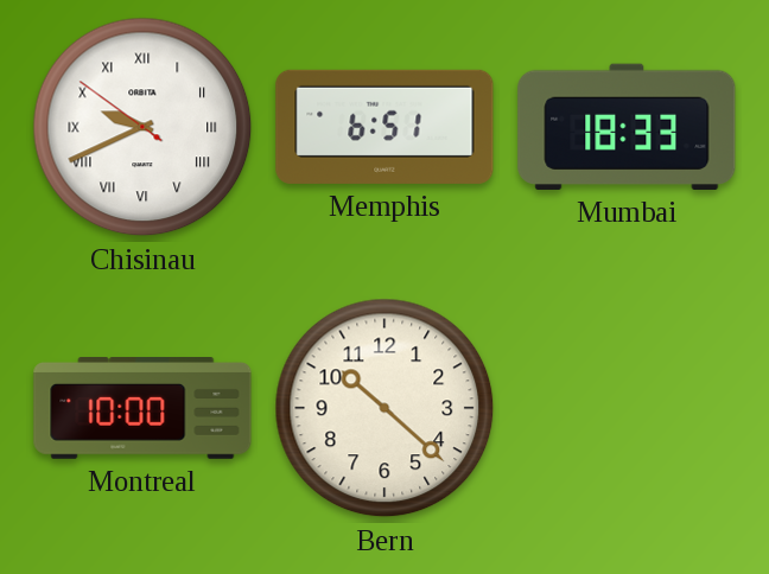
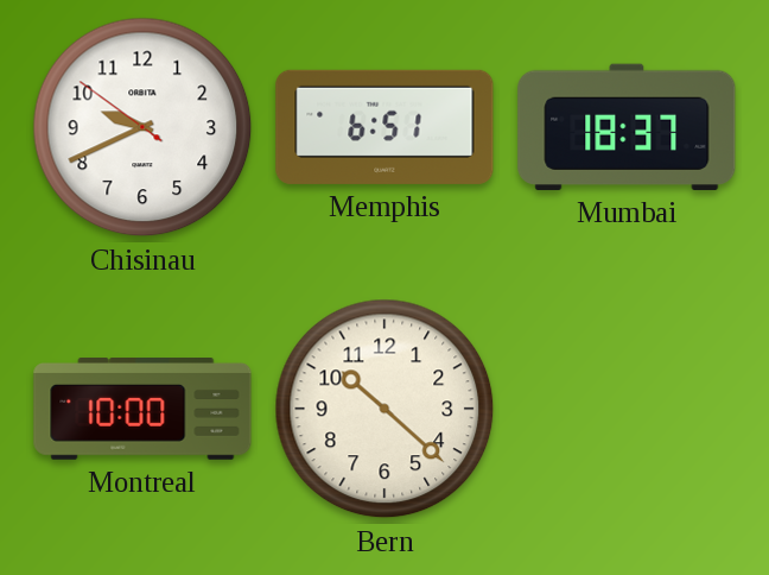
Chisinau numerals: Roman -> Arabic (142, 127)
Mumbai: 18:33 -> 18:37 (627, 127)
